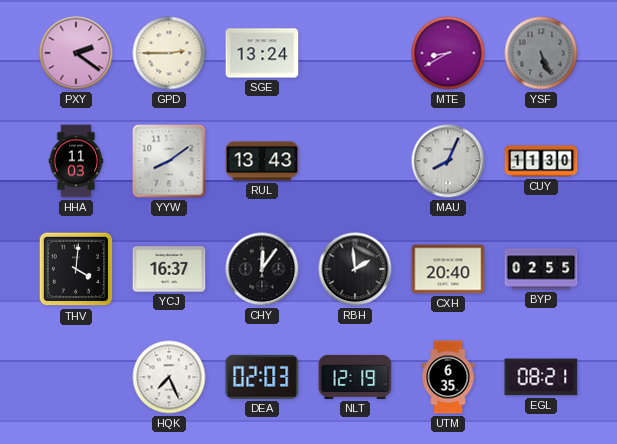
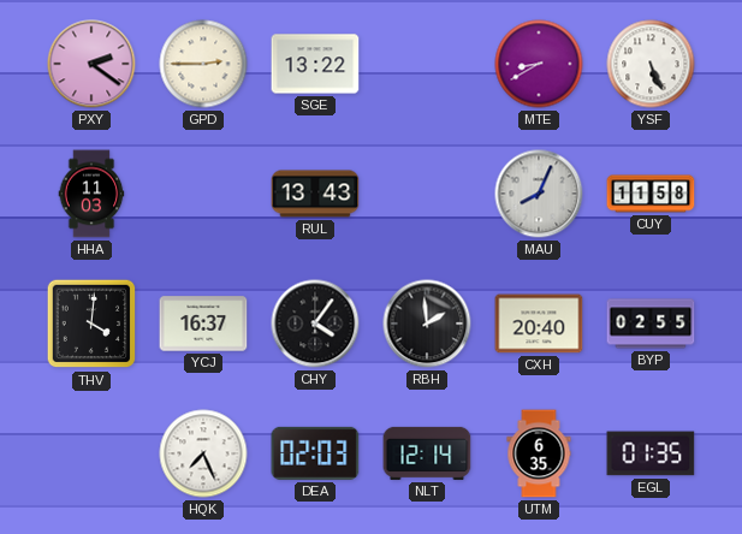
SGE: 13:24 -> 13:22 (315, 64)
YSF dial: grey -> white (651, 64)
YYW: 8:09 -> none (169, 161)
CUY: 11:30 -> 11:58 (651, 194)
CHY: 12:06 -> 4:06 (315, 324)
NLT: 12:19 -> 12:14 (427, 453)
EGL: 08:21 -> 01:35 (651, 453)
